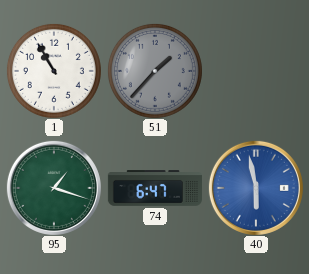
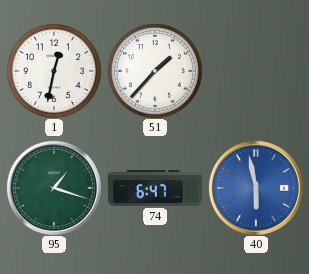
1: 10:55 -> 12:32 (54, 71)
51 dial: grey -> white (155, 71)
